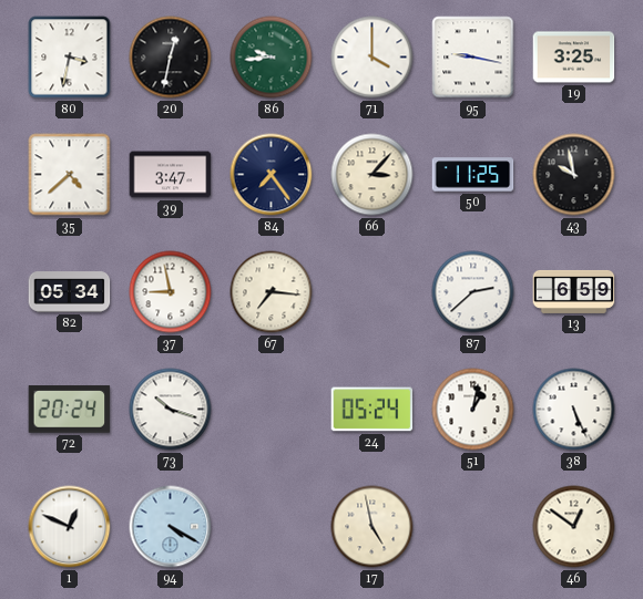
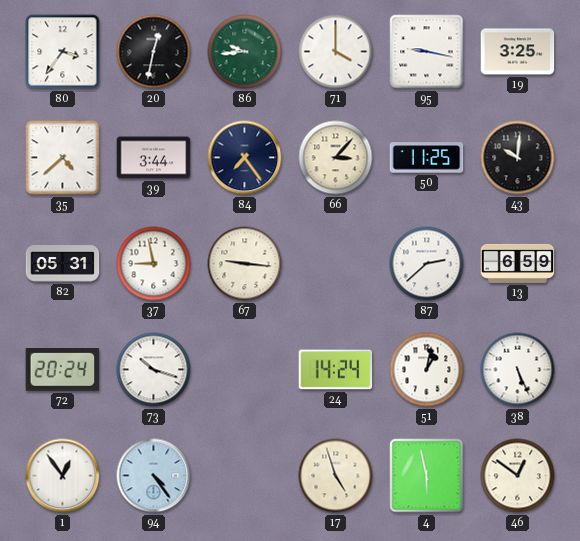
80: 3:32 -> 3:36 (63, 52)
39: 3:47 -> 3:44 (154, 158)
43: 9:58 -> 10:01 (518, 158)
82: 05:34 -> 05:31 (63, 264)
67: 7:16 -> 9:16 (245, 264)
24: 05:24 -> 14:24 (336, 370)
1: 12:49 -> 12:54 (63, 476)
94: 4:20 -> 4:24 (154, 476)
17: 4:58 -> 4:57 (336, 476)
4: none -> 5:58 (427, 476)
